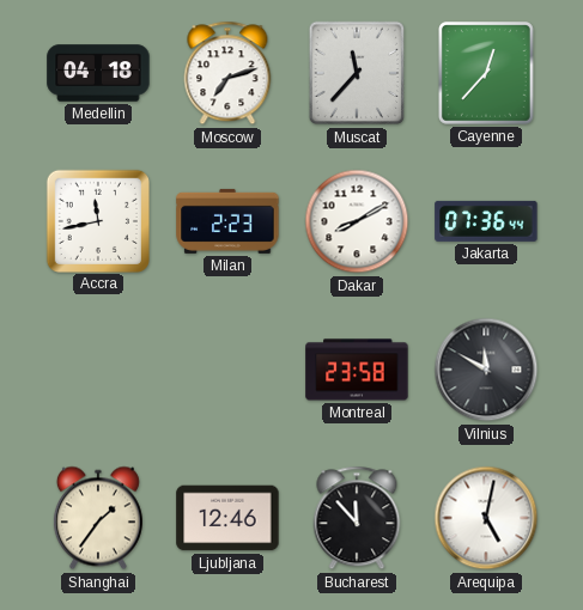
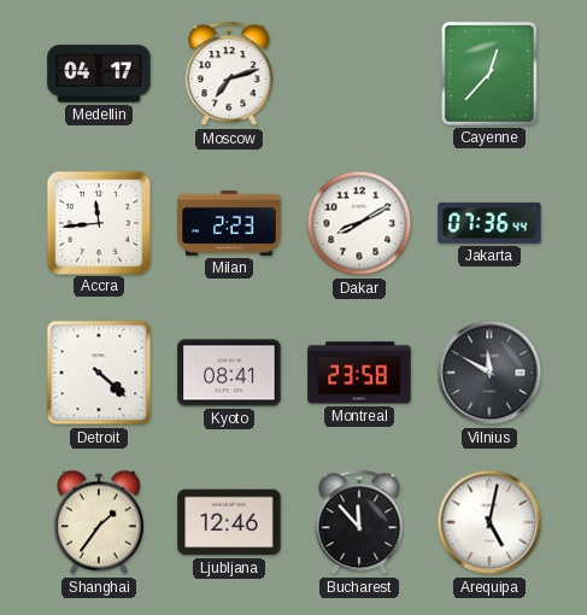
Medellin: 04:18 -> 04:17 (99, 74)
Muscat: 11:37 -> none (357, 73)
Accra: 11:43 -> 11:44 (98, 222)
Detroit: none -> 4:22 (99, 373)
Kyoto: none -> 08:41 (229, 373)
